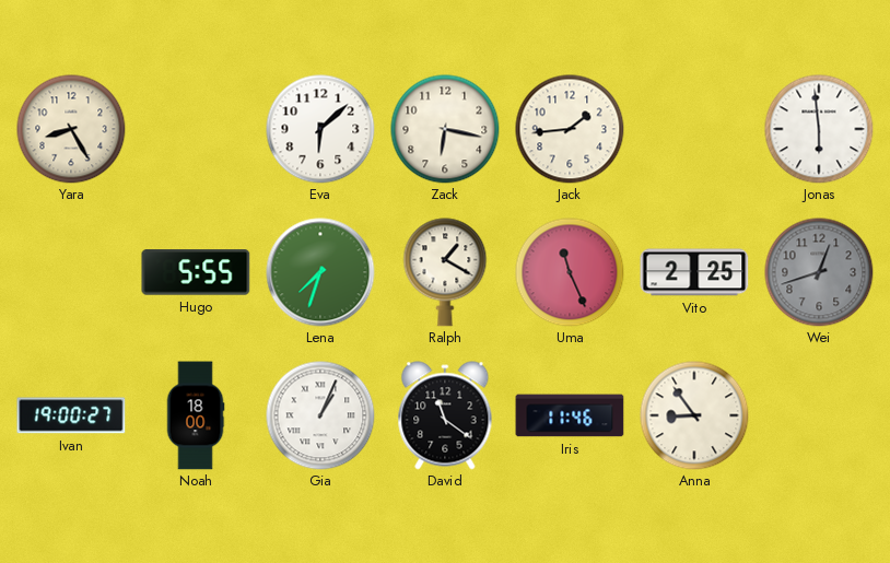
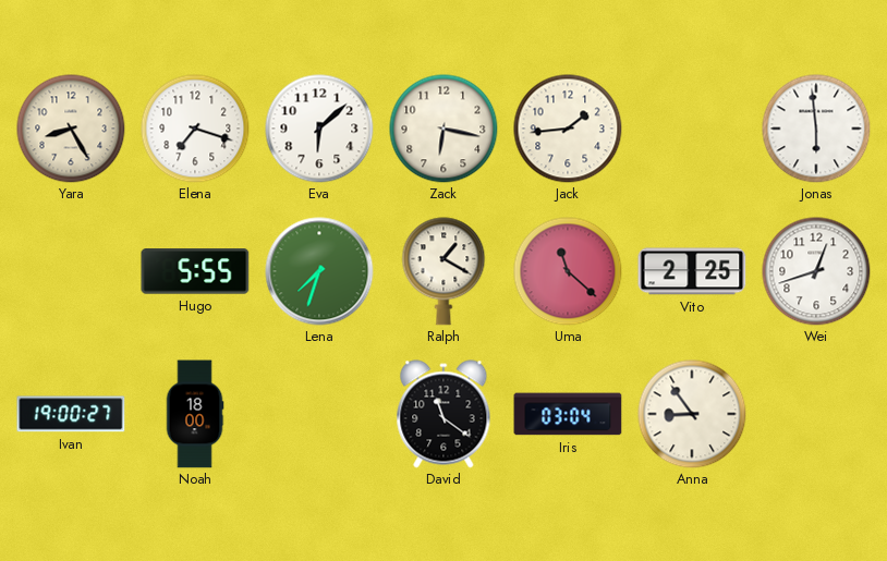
Elena: none -> 7:18 (195, 129)
Uma: 11:26 -> 11:22 (568, 271)
Wei dial: grey -> white (816, 271)
Gia: 1:04 -> none (320, 415)
Iris: 11:46 -> 03:04 (568, 414)
